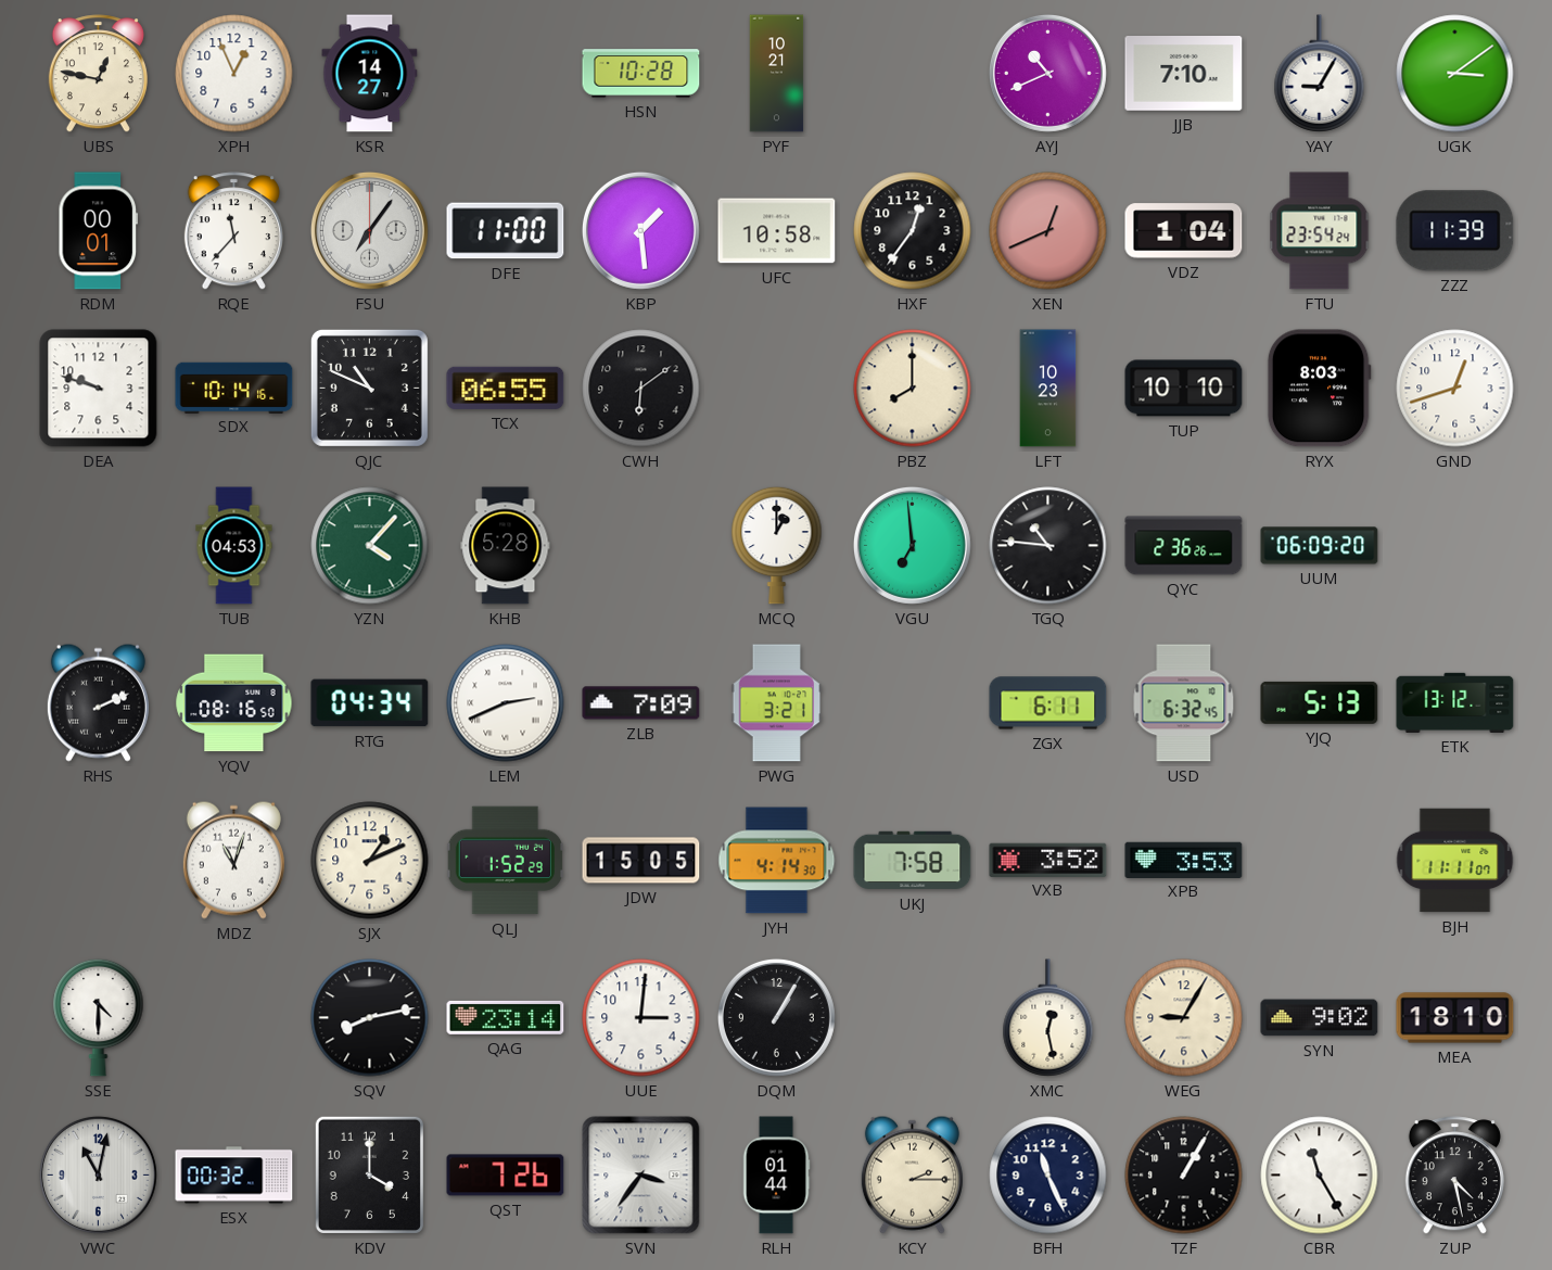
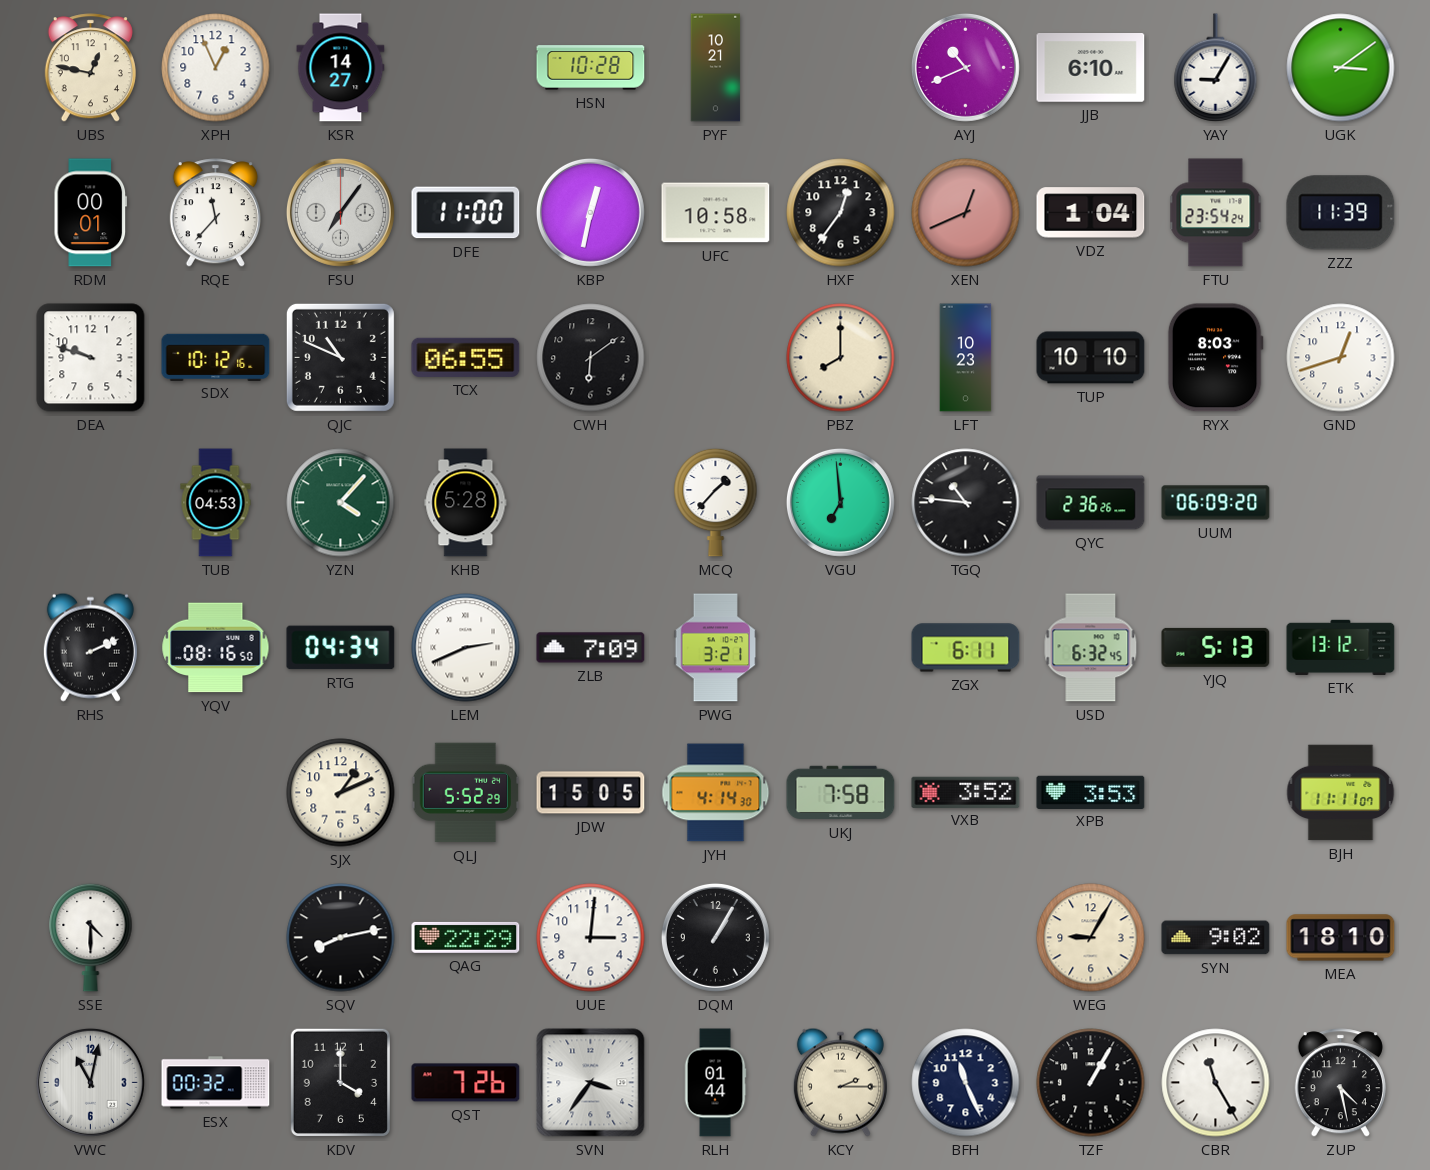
JJB: 7:10 -> 6:10 (1091, 68)
KBP: 1:29 -> 12:32 (590, 212)
SDX: 10:14 -> 10:12 (216, 357)
MCQ: 1:00 -> 1:37 (716, 502)
MDZ: 11:03 -> none (233, 860)
QLJ: 1:52 -> 5:52 (465, 793)
QAG: 23:14 -> 22:29 (466, 937)
XMC: 12:28 -> none (1048, 1018)
